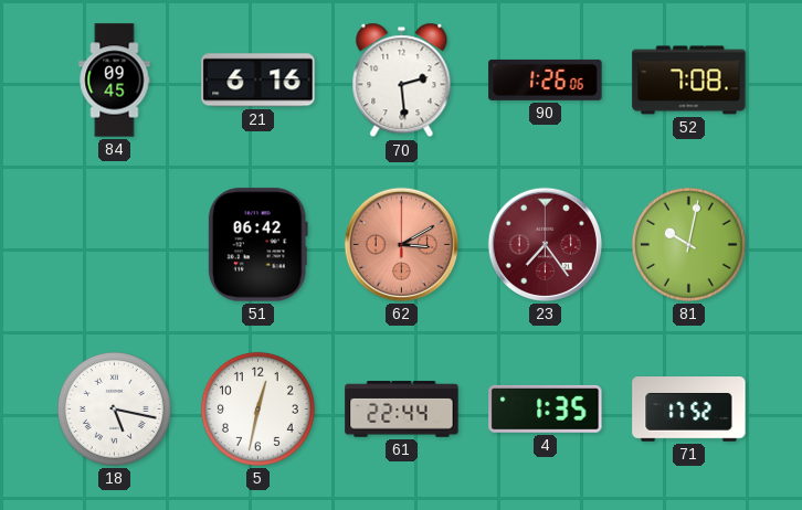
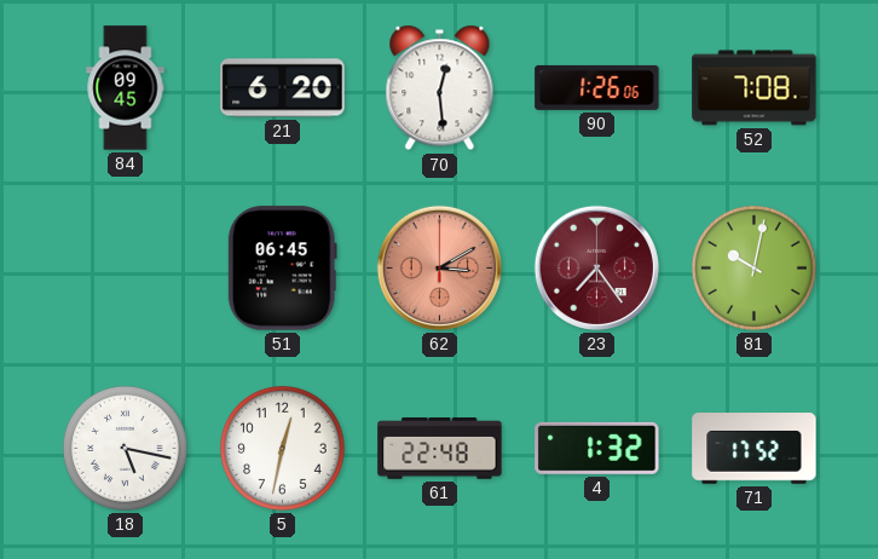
21: 6:16 -> 6:20 (283, 88)
70: 2:29 -> 12:29 (440, 88)
51: 06:42 -> 06:45 (282, 269)
61: 22:44 -> 22:48 (440, 449)
4: 1:35 -> 1:32 (597, 448)
